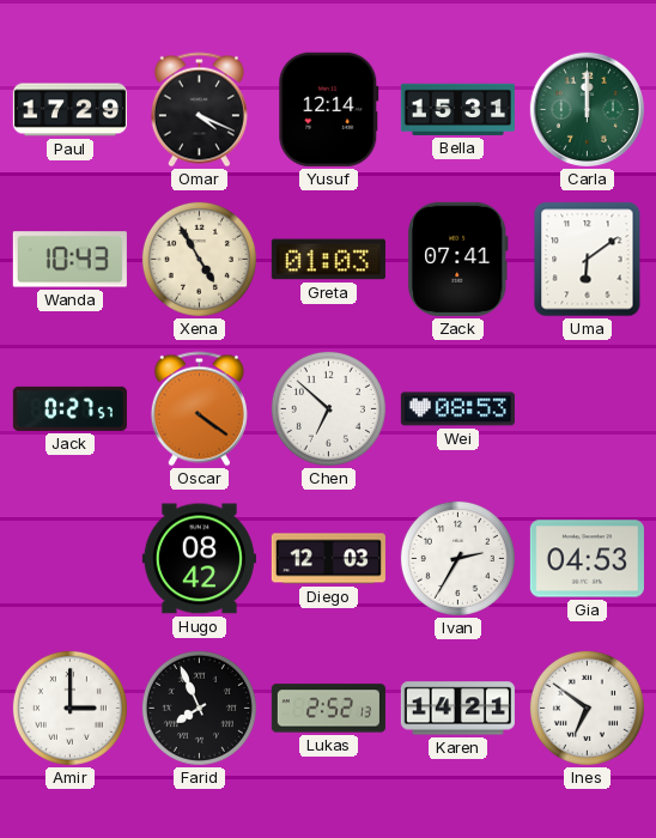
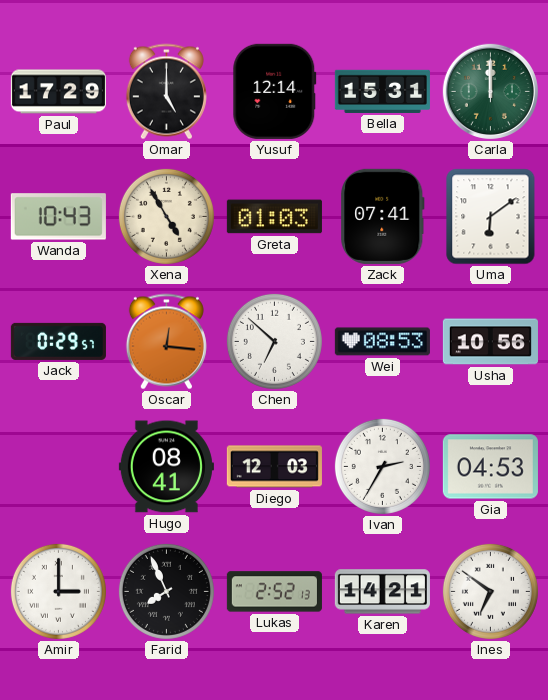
Omar: 4:19 -> 5:00 (166, 92)
Jack: 0:27 -> 0:29 (58, 341)
Oscar: 4:21 -> 12:16 (166, 342)
Usha: none -> 10:56 (490, 342)
Hugo: 08:42 -> 08:41 (166, 467)
